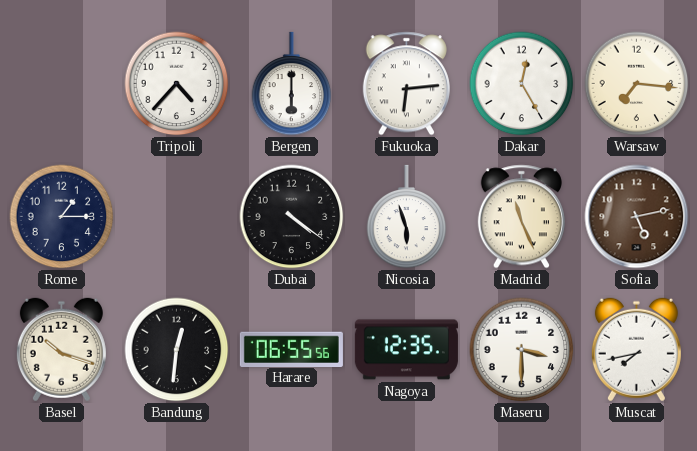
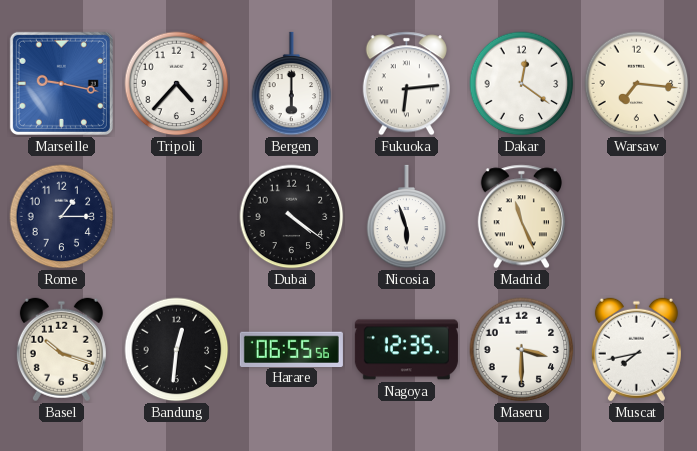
Marseille: none -> 9:17 (61, 83)
Dakar: 12:25 -> 12:21 (522, 84)
Sofia: 5:13 -> none (637, 217)
